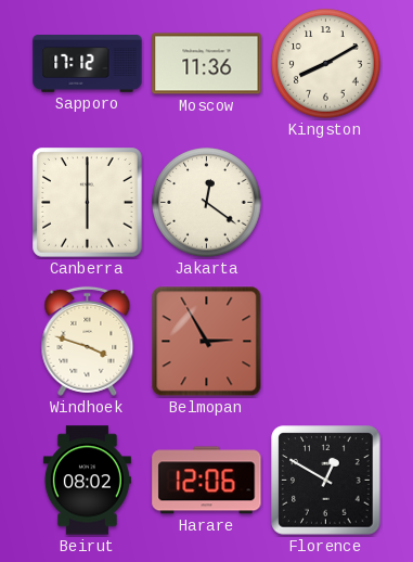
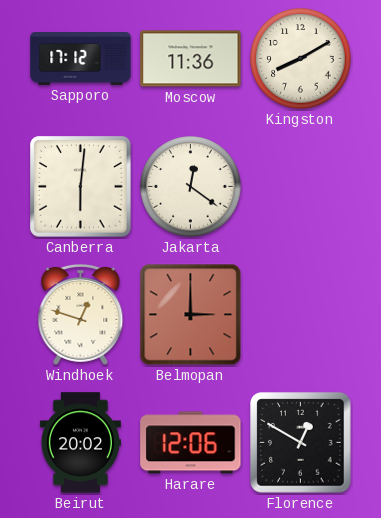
Canberra: 6:00 -> 6:01 (81, 187)
Windhoek: 3:48 -> 12:48 (81, 314)
Belmopan: 2:55 -> 3:00 (191, 315)
Beirut: 08:02 -> 20:02 (80, 443)
